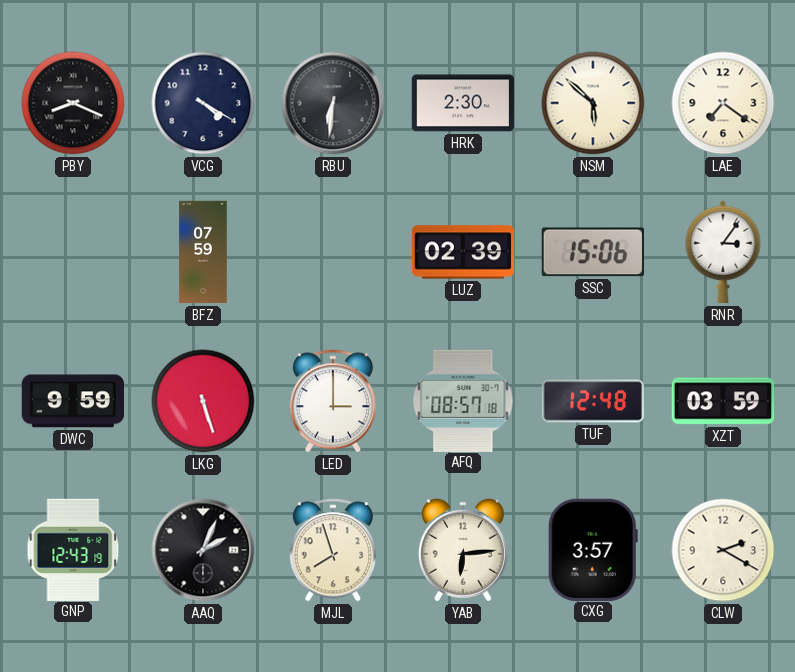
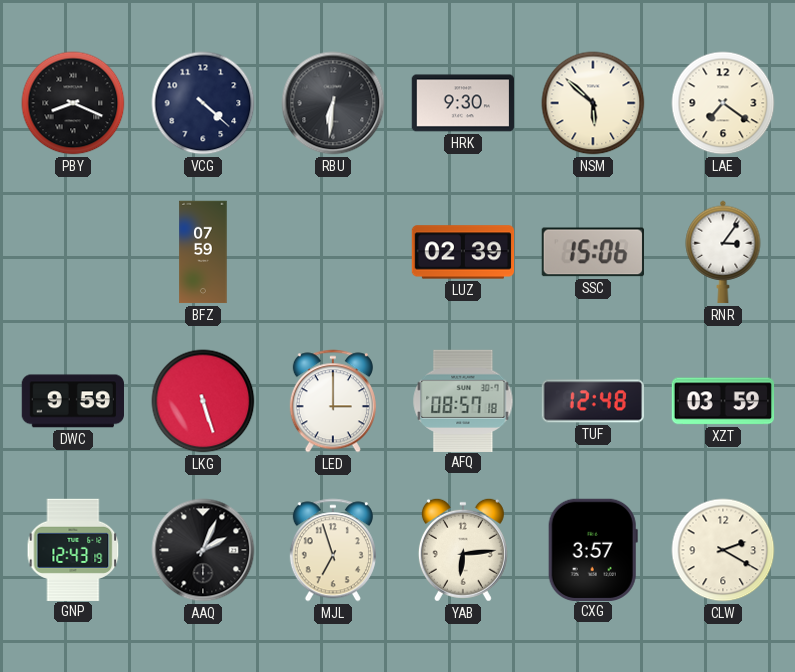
VCG: 4:20 -> 4:22 (203, 103)
HRK: 2:30 -> 9:30 (462, 103)
MJL: 7:57 -> 6:57 (333, 550)
